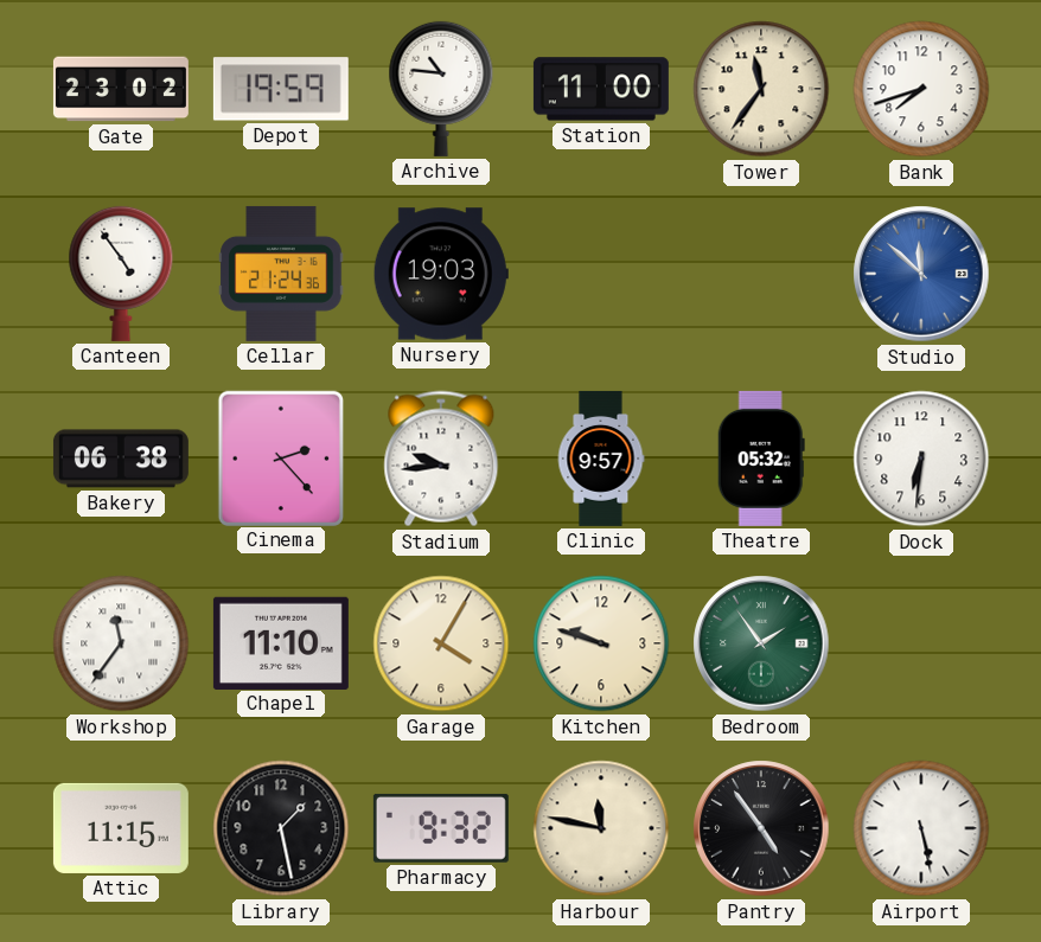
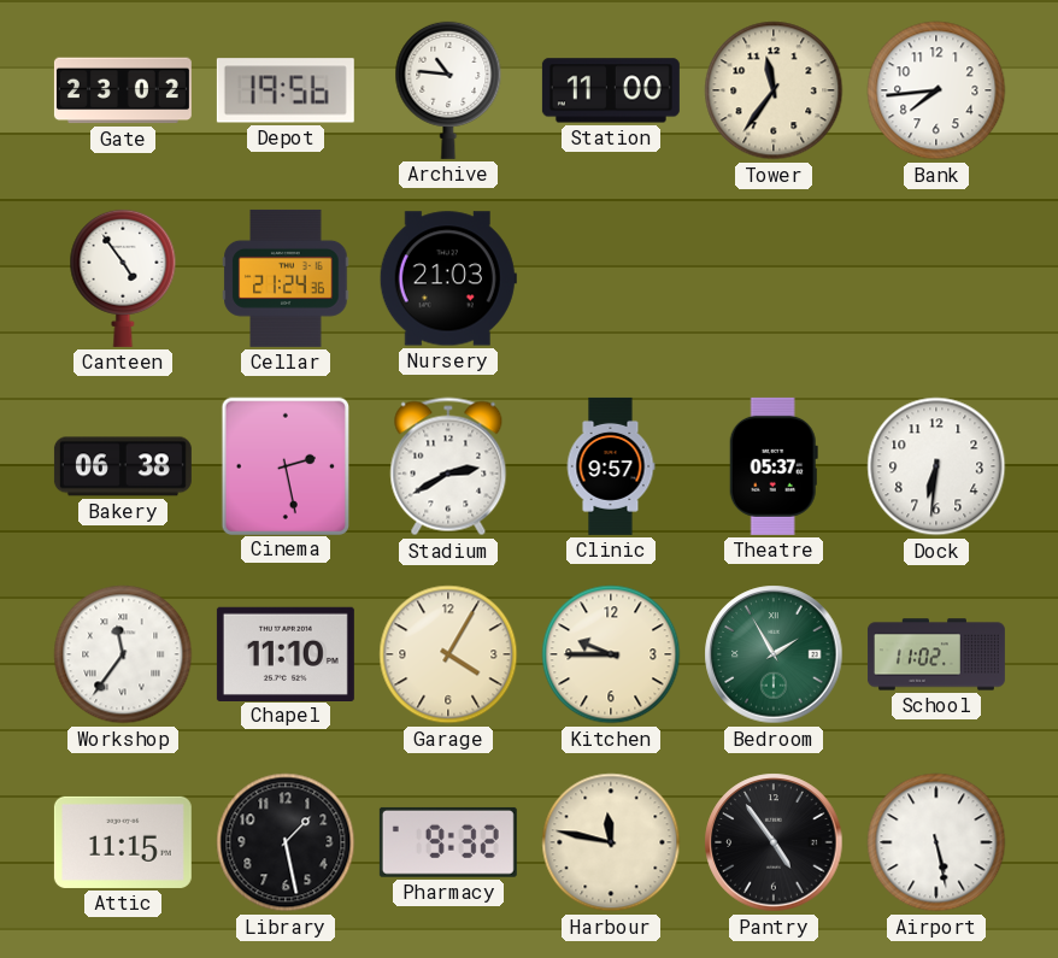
Depot: 19:59 -> 19:56 (286, 90)
Bank: 7:42 -> 7:44 (936, 90)
Nursery: 19:03 -> 21:03 (448, 278)
Studio: 11:52 -> none (921, 274)
Cinema: 2:23 -> 2:28 (284, 465)
Stadium: 9:44 -> 2:40 (448, 466)
Theatre: 05:32 -> 05:37 (774, 466)
Kitchen: 9:48 -> 9:45 (611, 654)
Bedroom: 1:54 -> 1:55 (774, 654)
School: none -> 11:02 (936, 654)
